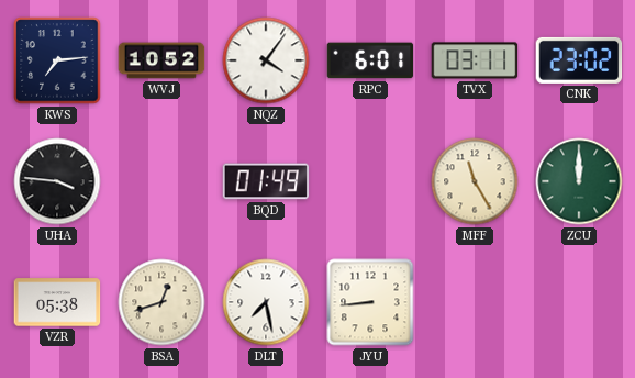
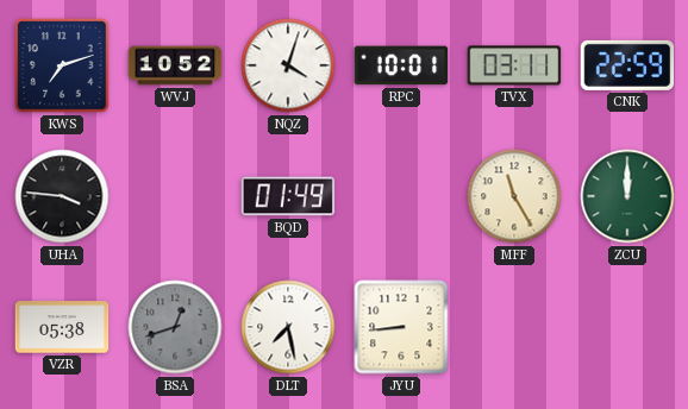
KWS: 7:14 -> 7:12 (62, 65)
NQZ: 4:06 -> 4:03 (288, 65)
RPC: 6:01 -> 10:01 (401, 65)
CNK: 23:02 -> 22:59 (627, 65)
BSA dial: cream -> grey (175, 327)
